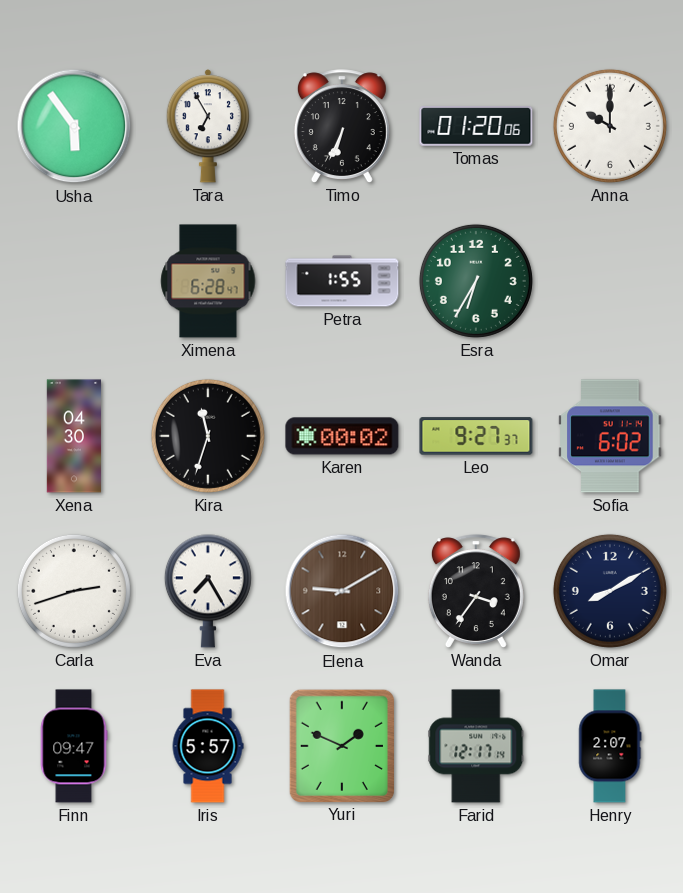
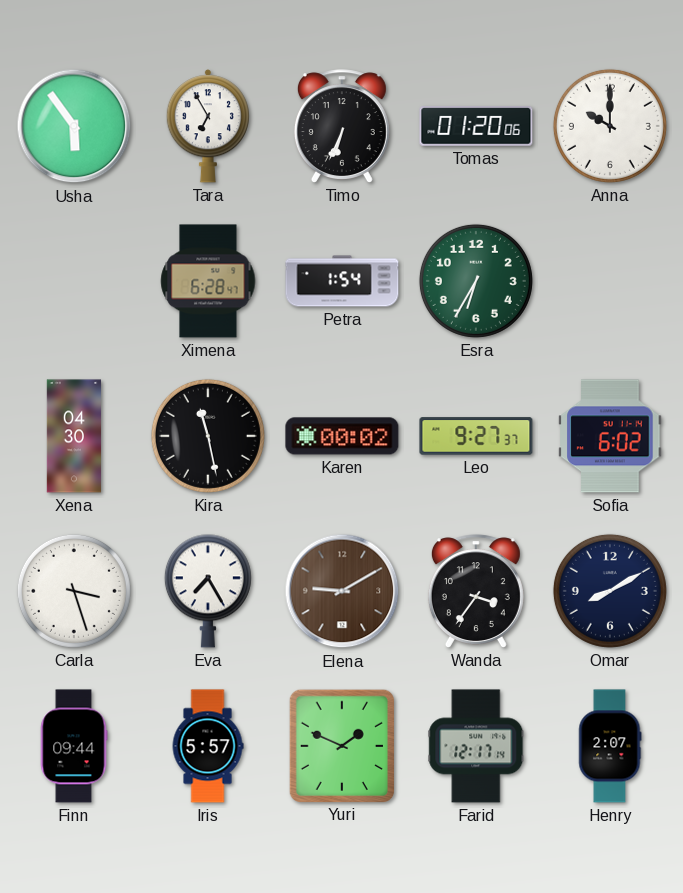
Petra: 1:55 -> 1:54 (342, 281)
Kira: 11:33 -> 11:28 (208, 436)
Carla: 2:42 -> 3:27 (74, 591)
Finn: 09:47 -> 09:44 (74, 746)
